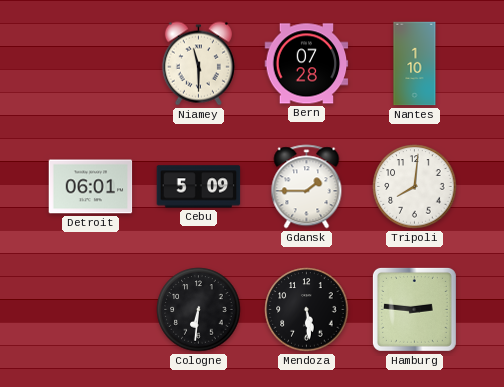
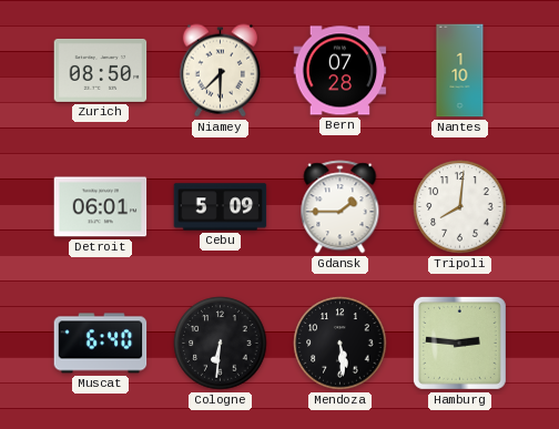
Zurich: none -> 08:50 (101, 70)
Niamey: 11:30 -> 7:30 (220, 71)
Muscat: none -> 6:40 (101, 344)
